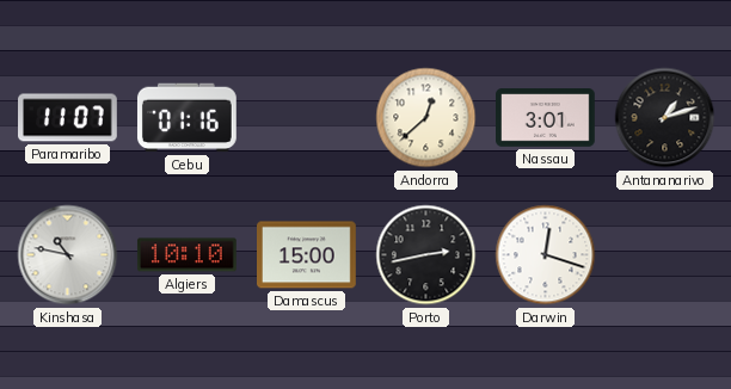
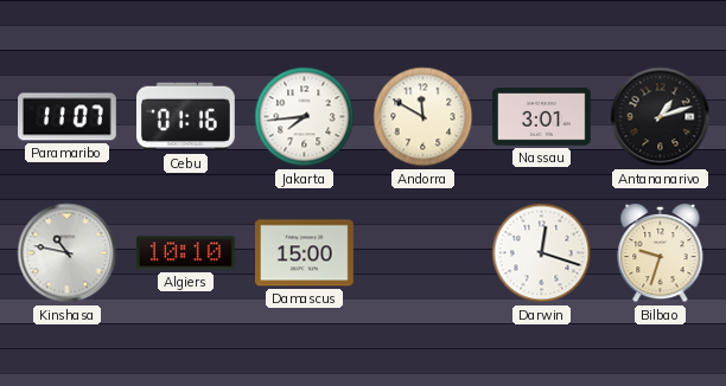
Jakarta: none -> 7:44 (305, 117)
Andorra: 12:38 -> 11:50 (423, 117)
Porto: 2:43 -> none (426, 255)
Bilbao: none -> 9:33 (661, 253)
